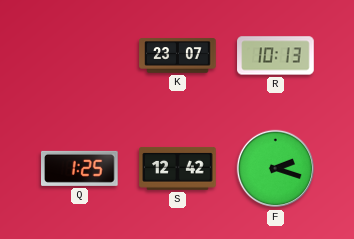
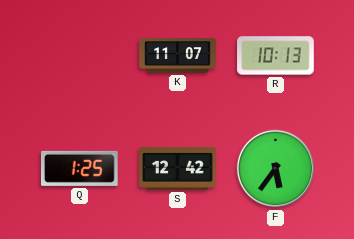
K: 23:07 -> 11:07 (178, 56)
F: 2:18 -> 5:36 (276, 169)
